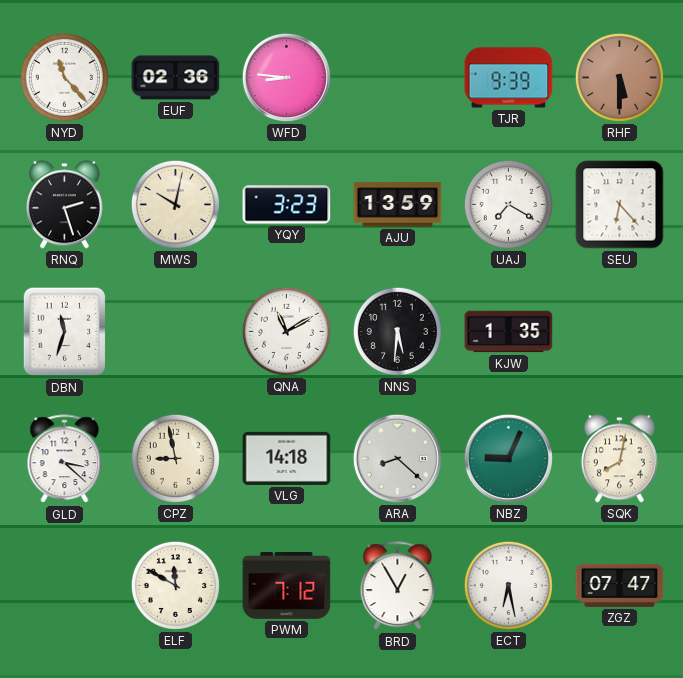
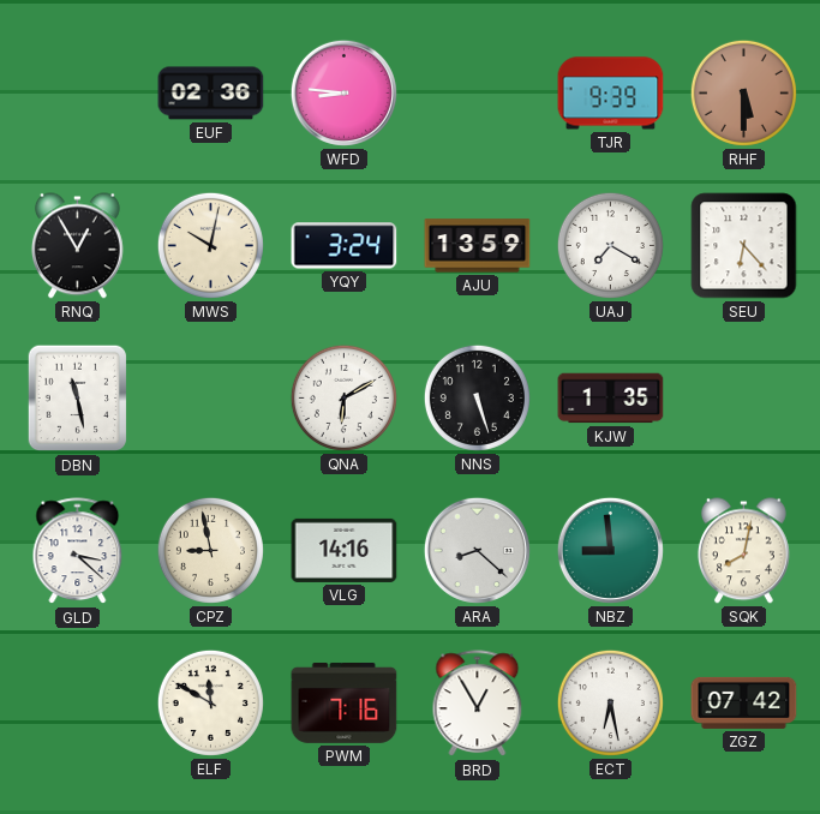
NYD: 11:23 -> none (64, 77)
RNQ: 2:27 -> 12:55 (77, 246)
YQY: 3:23 -> 3:24 (345, 246)
DBN: 11:33 -> 11:28 (78, 399)
QNA: 11:10 -> 6:10 (343, 397)
NNS: 5:31 -> 5:27 (477, 397)
VLG: 14:18 -> 14:16 (345, 550)
NBZ: 9:04 -> 8:59 (610, 550)
PWM: 7:12 -> 7:16 (345, 702)
ZGZ: 07:47 -> 07:42 (744, 702)
